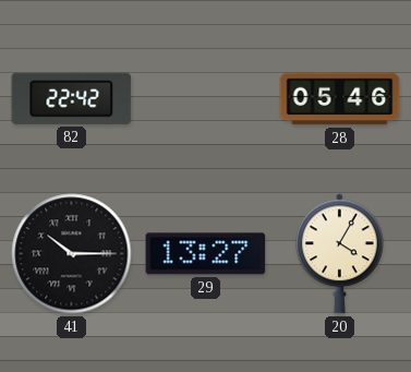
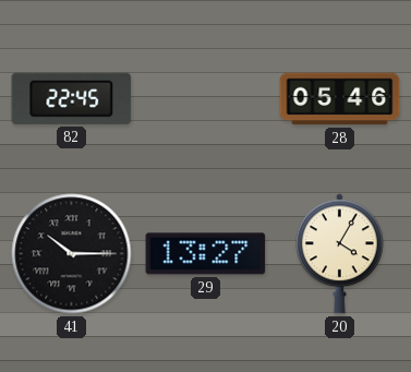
82: 22:42 -> 22:45 (72, 98)
